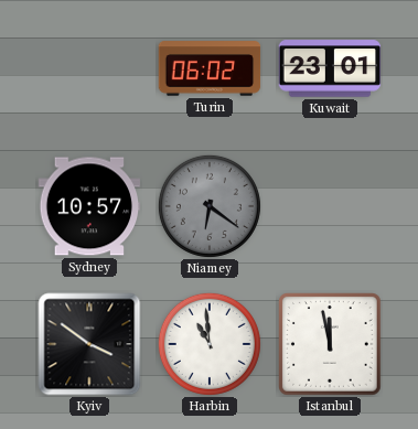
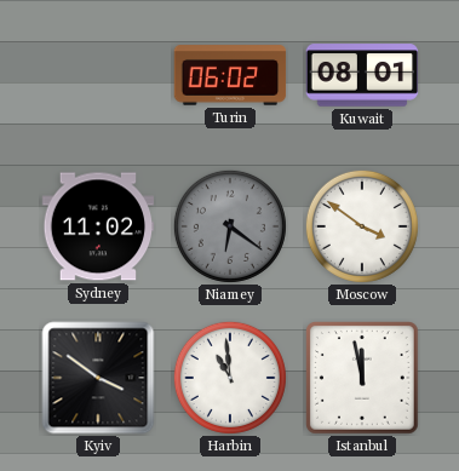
Kuwait: 23:01 -> 08:01 (362, 75)
Sydney: 10:57 -> 11:02 (98, 226)
Moscow: none -> 3:51 (362, 226)
